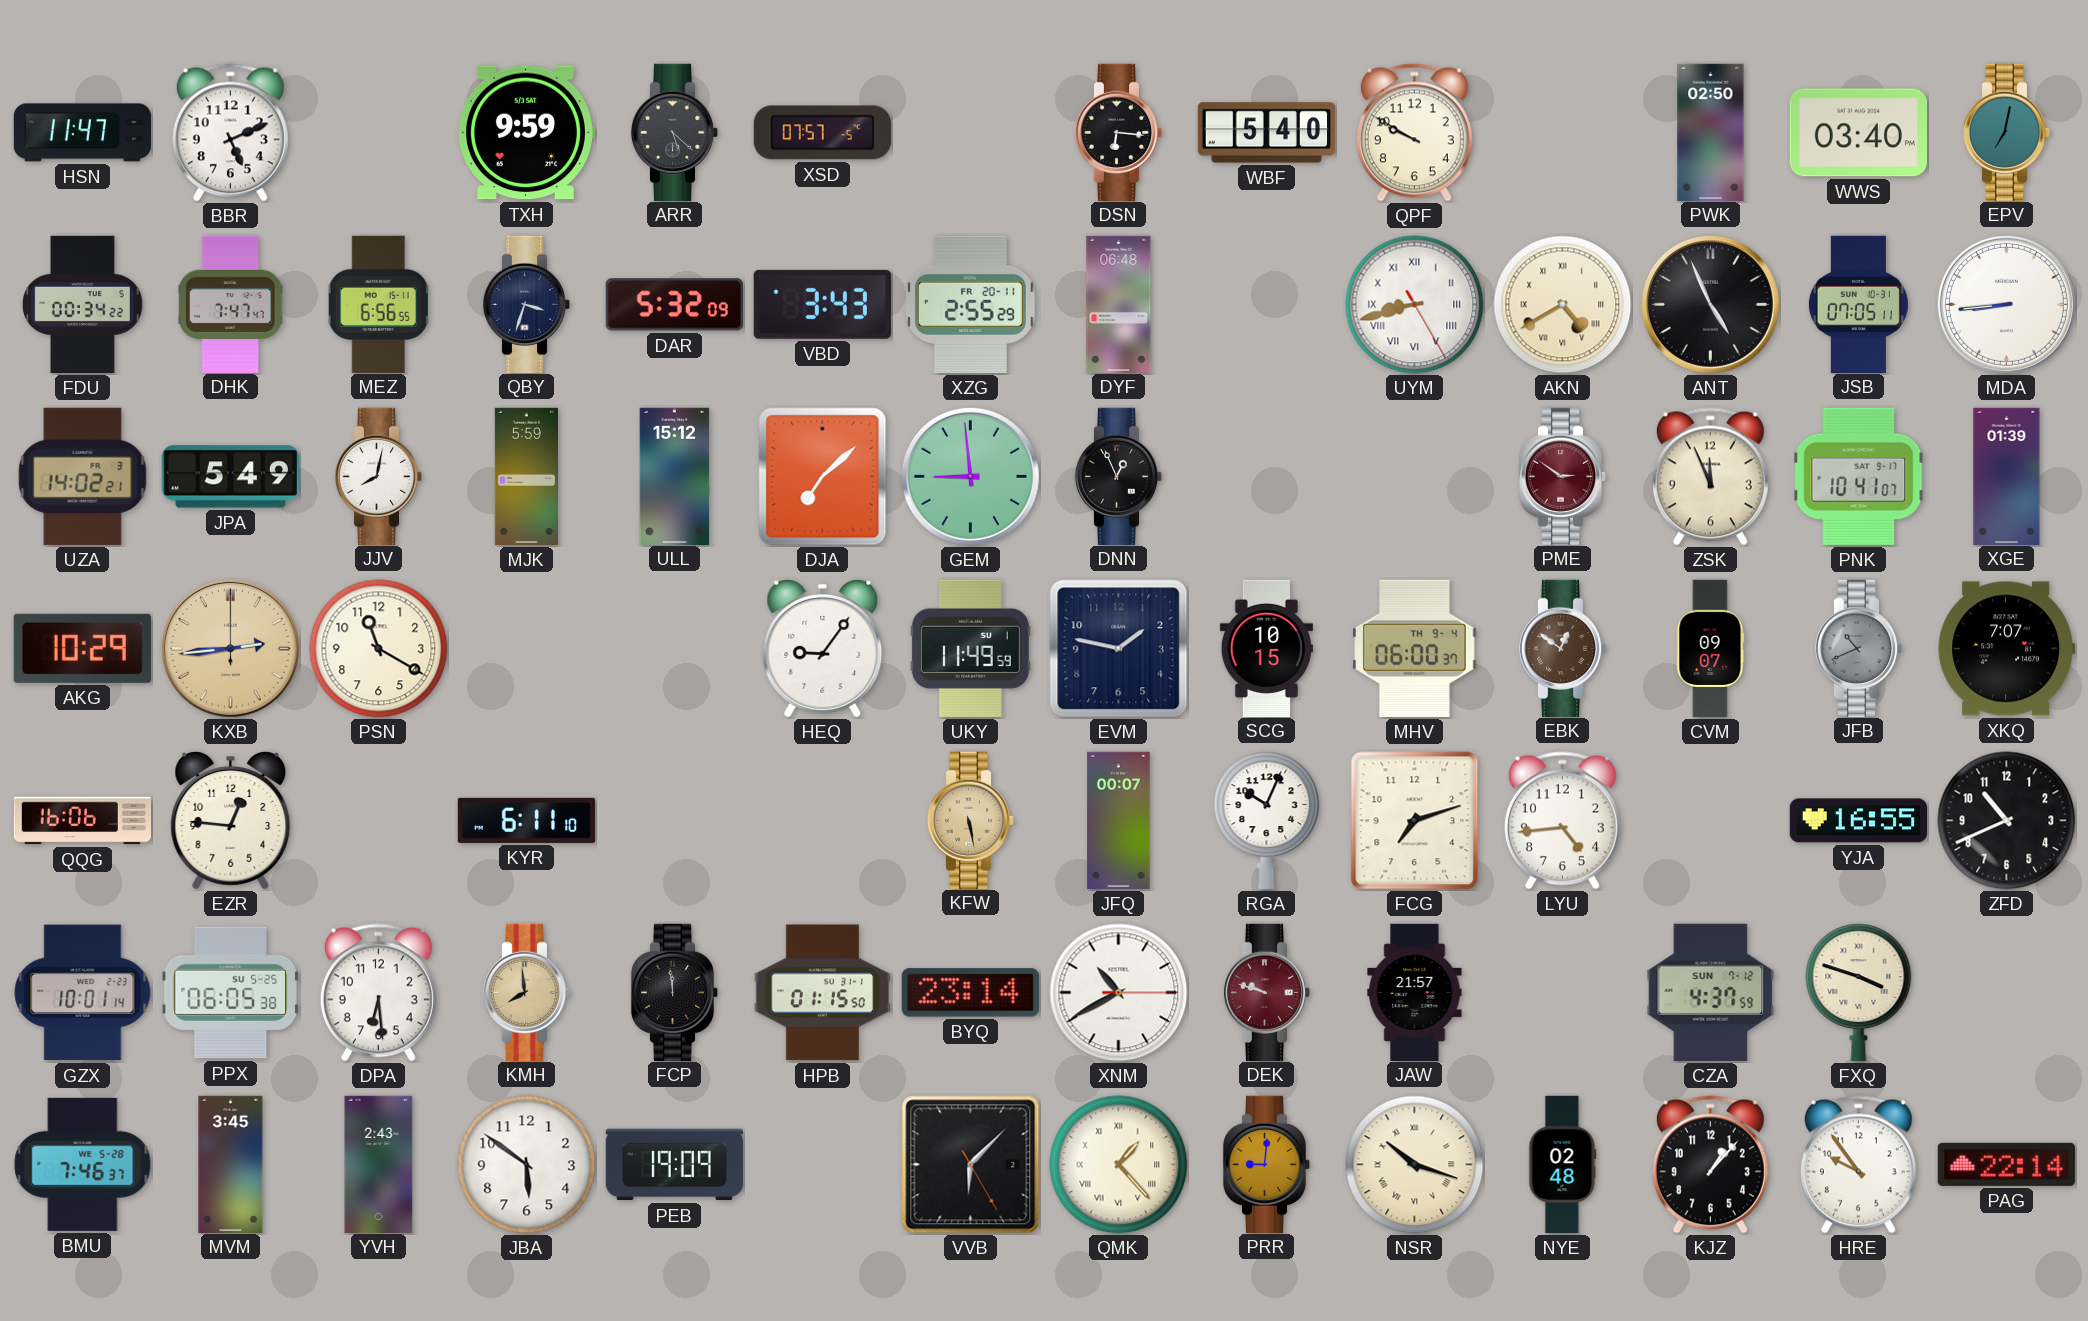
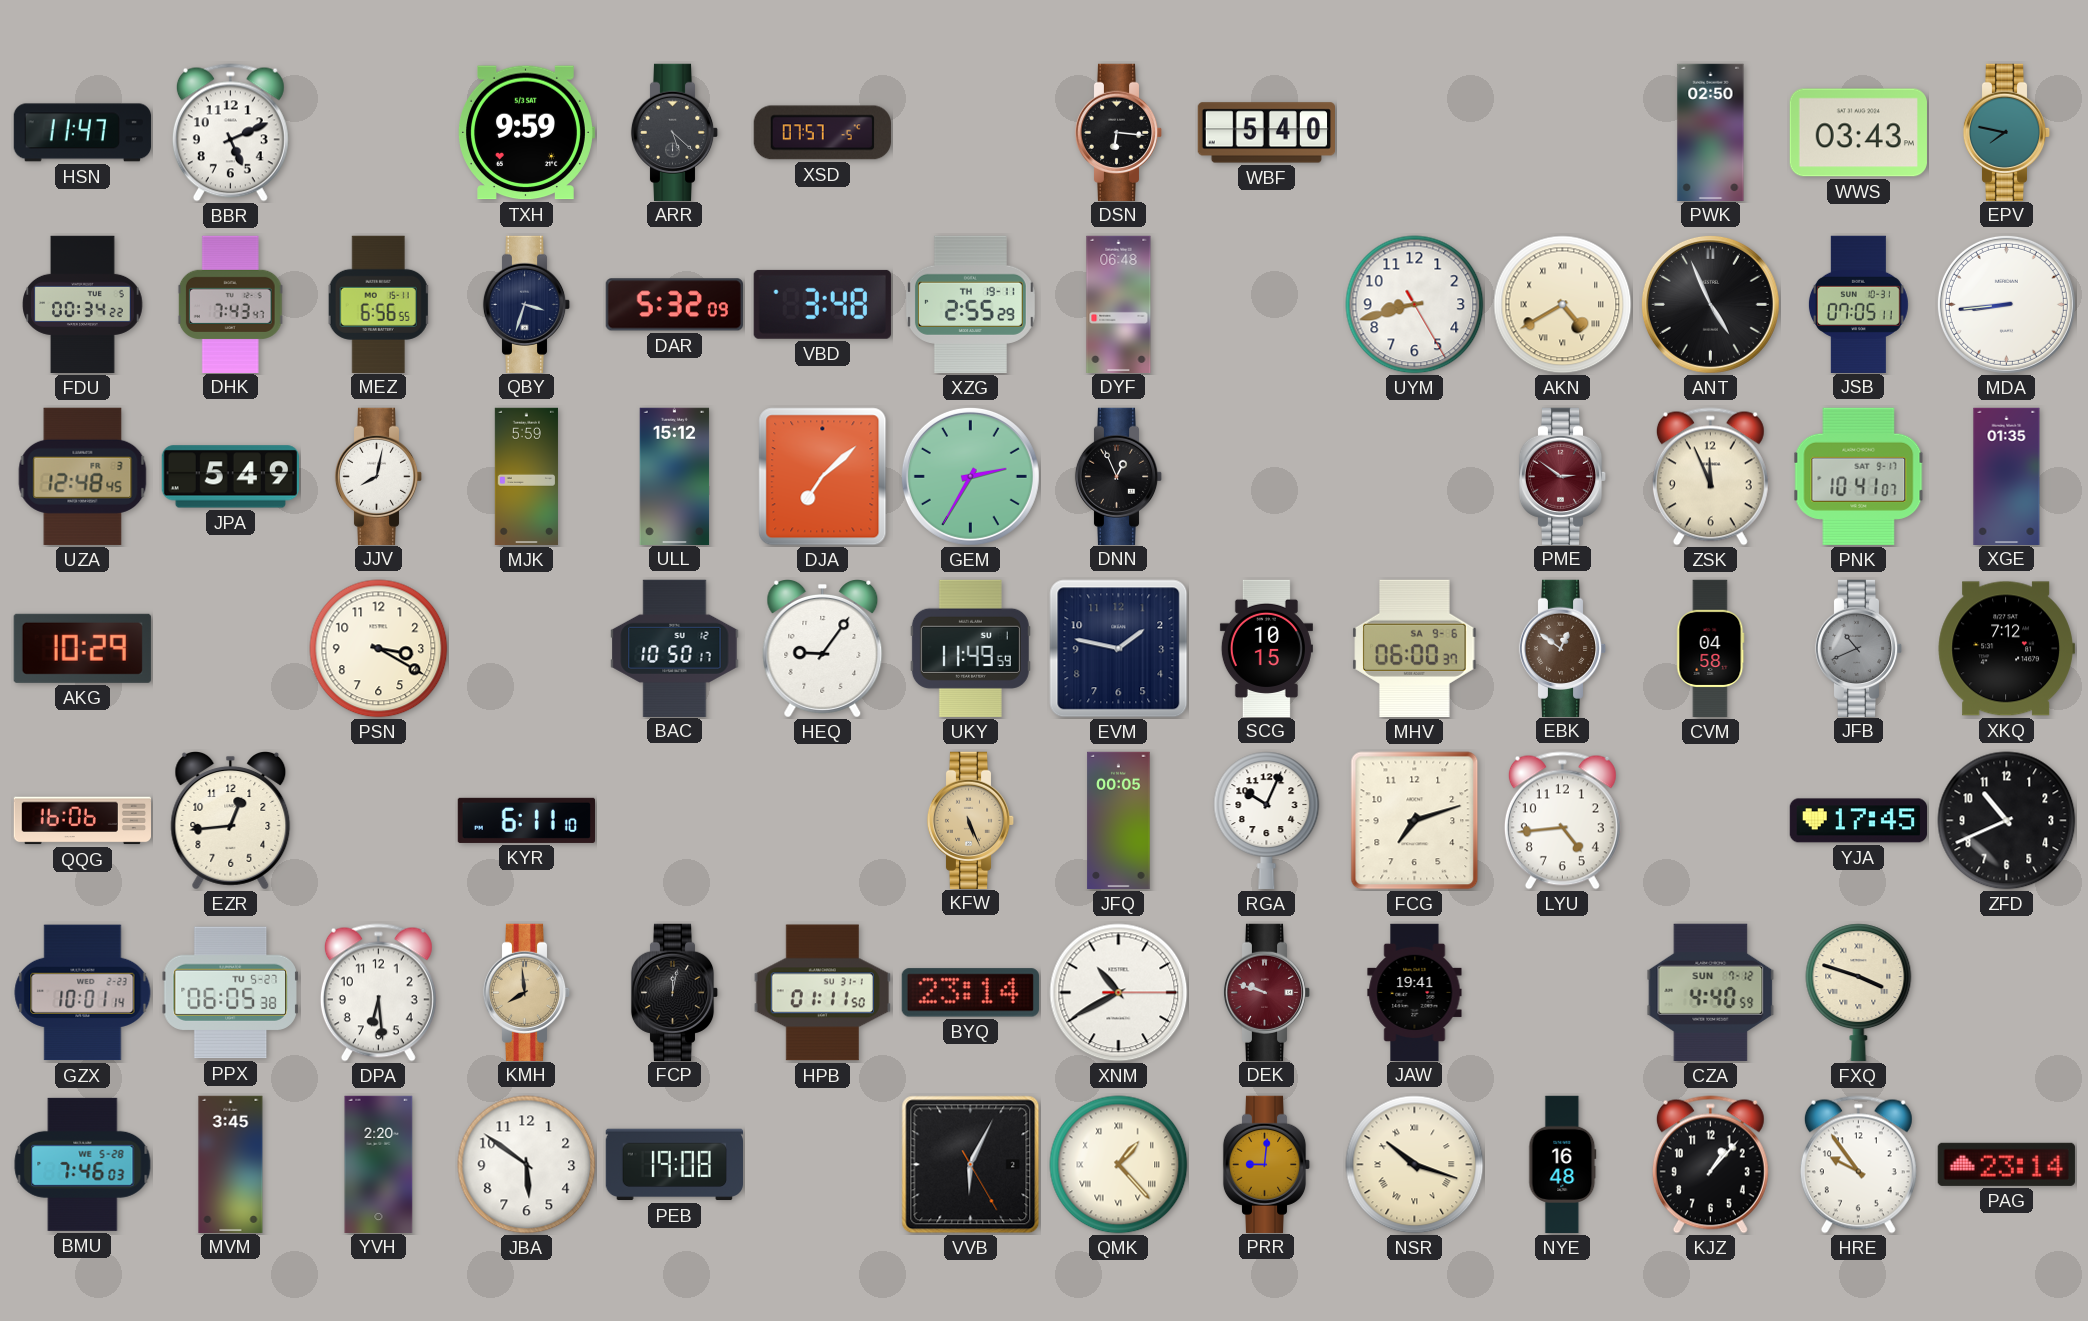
QPF: 9:50 -> none (1414, 133)
WWS: 03:40 -> 03:43 (1858, 133)
EPV: 7:02 -> 7:47 (2007, 132)
DHK: 7:47 -> 7:43 (230, 304)
VBD: 3:43 -> 3:48 (822, 304)
XZG date: FR 20-11 -> TH 19-11 (970, 304)
UYM numerals: Roman -> Arabic (1415, 305)
UZA: 14:02 -> 12:48 (83, 476)
GEM: 8:59 -> 2:35 (970, 476)
XGE: 01:39 -> 01:35 (2007, 476)
KXB: 2:44 -> none (230, 648)
PSN: 11:20 -> 3:20 (379, 649)
BAC: none -> 10:50 (675, 648)
MHV date: TH 9-4 -> SA 9-6 (1415, 648)
CVM: 09:07 -> 04:58 (1711, 649)
XKQ: 7:07 -> 7:12 (2006, 649)
EZR: 12:46 -> 12:44 (231, 821)
KFW: 5:28 -> 5:26 (971, 820)
JFQ: 00:07 -> 00:05 (1119, 821)
YJA: 16:55 -> 17:45 (1858, 821)
PPX date: SU 5-25 -> TU 5-27 (230, 993)
FCP: 11:59 -> 12:02 (675, 992)
HPB: 01:15 -> 01:11 (822, 993)
JAW: 21:57 -> 19:41 (1415, 992)
CZA: 4:37 -> 4:40 (1711, 992)
BMU: 7:46:37 -> 7:46:03 (83, 1164)
YVH: 2:43 -> 2:20 (379, 1164)
PEB: 19:09 -> 19:08 (674, 1165)
VVB: 6:07 -> 6:04 (971, 1165)
NYE: 02:48 -> 16:48 (1563, 1165)
PAG: 22:14 -> 23:14 (2006, 1164)
